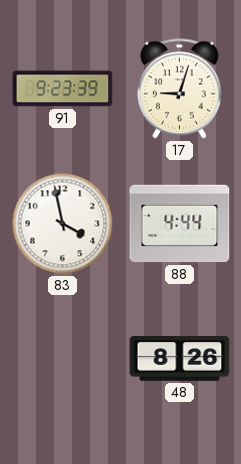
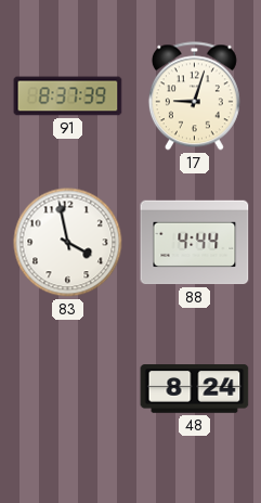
91: 9:23 -> 8:37 (68, 96)
48: 8:26 -> 8:24 (195, 389)
